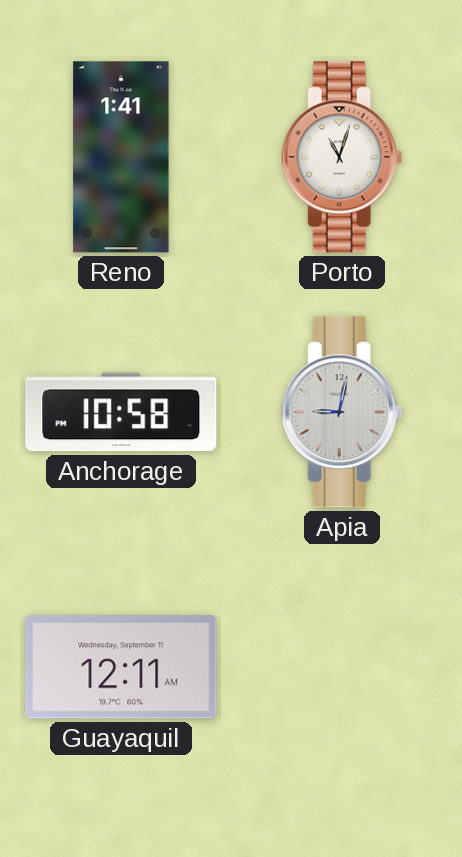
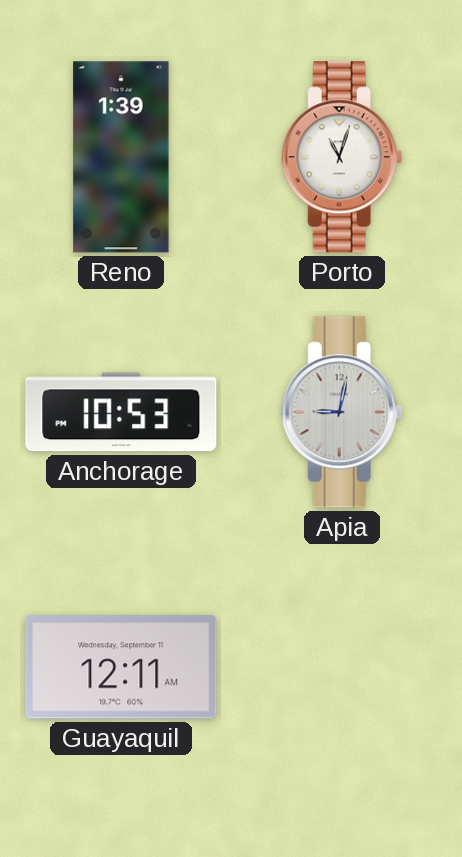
Reno: 1:41 -> 1:39 (121, 157)
Anchorage: 10:58 -> 10:53 (121, 412)
